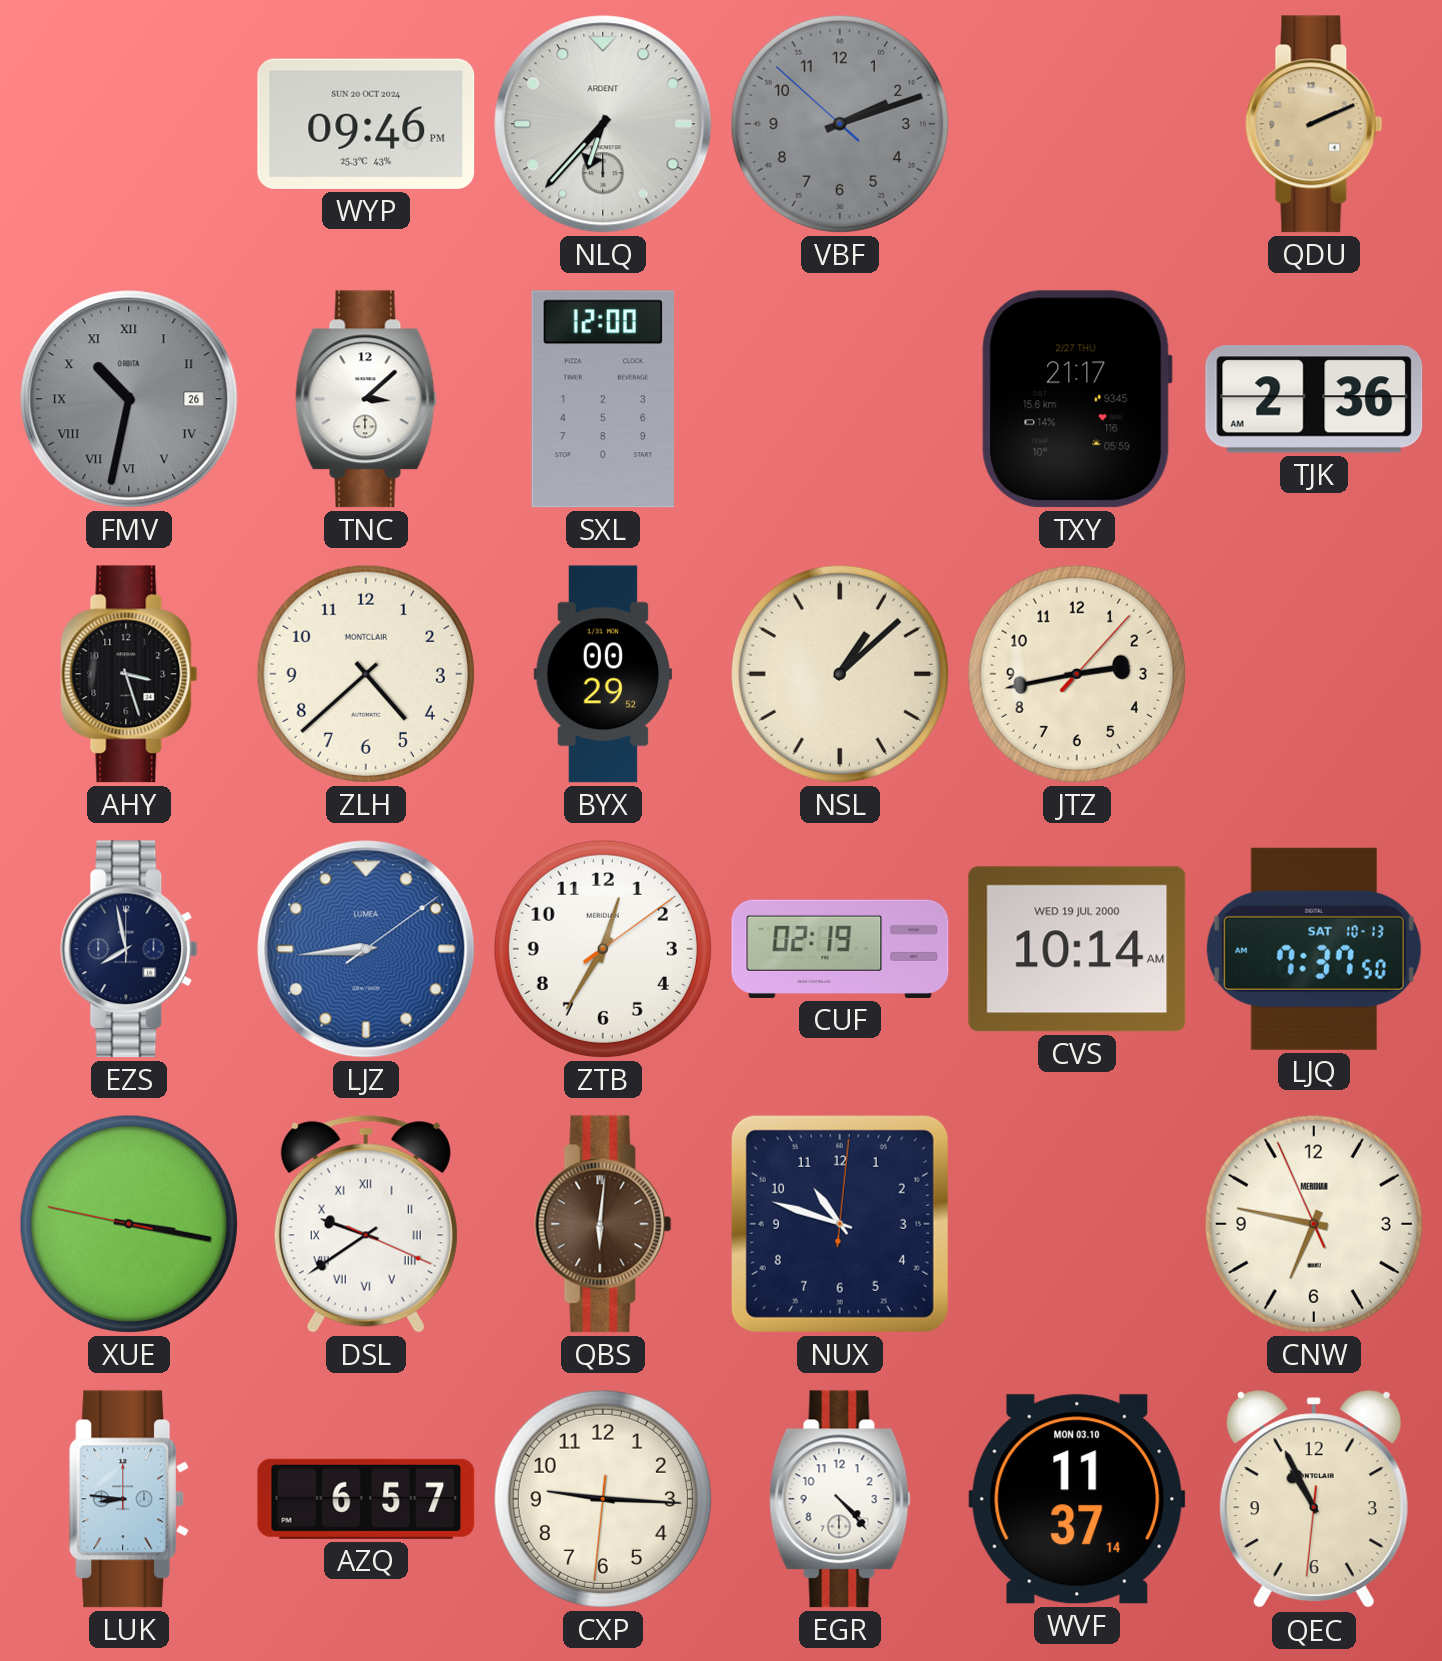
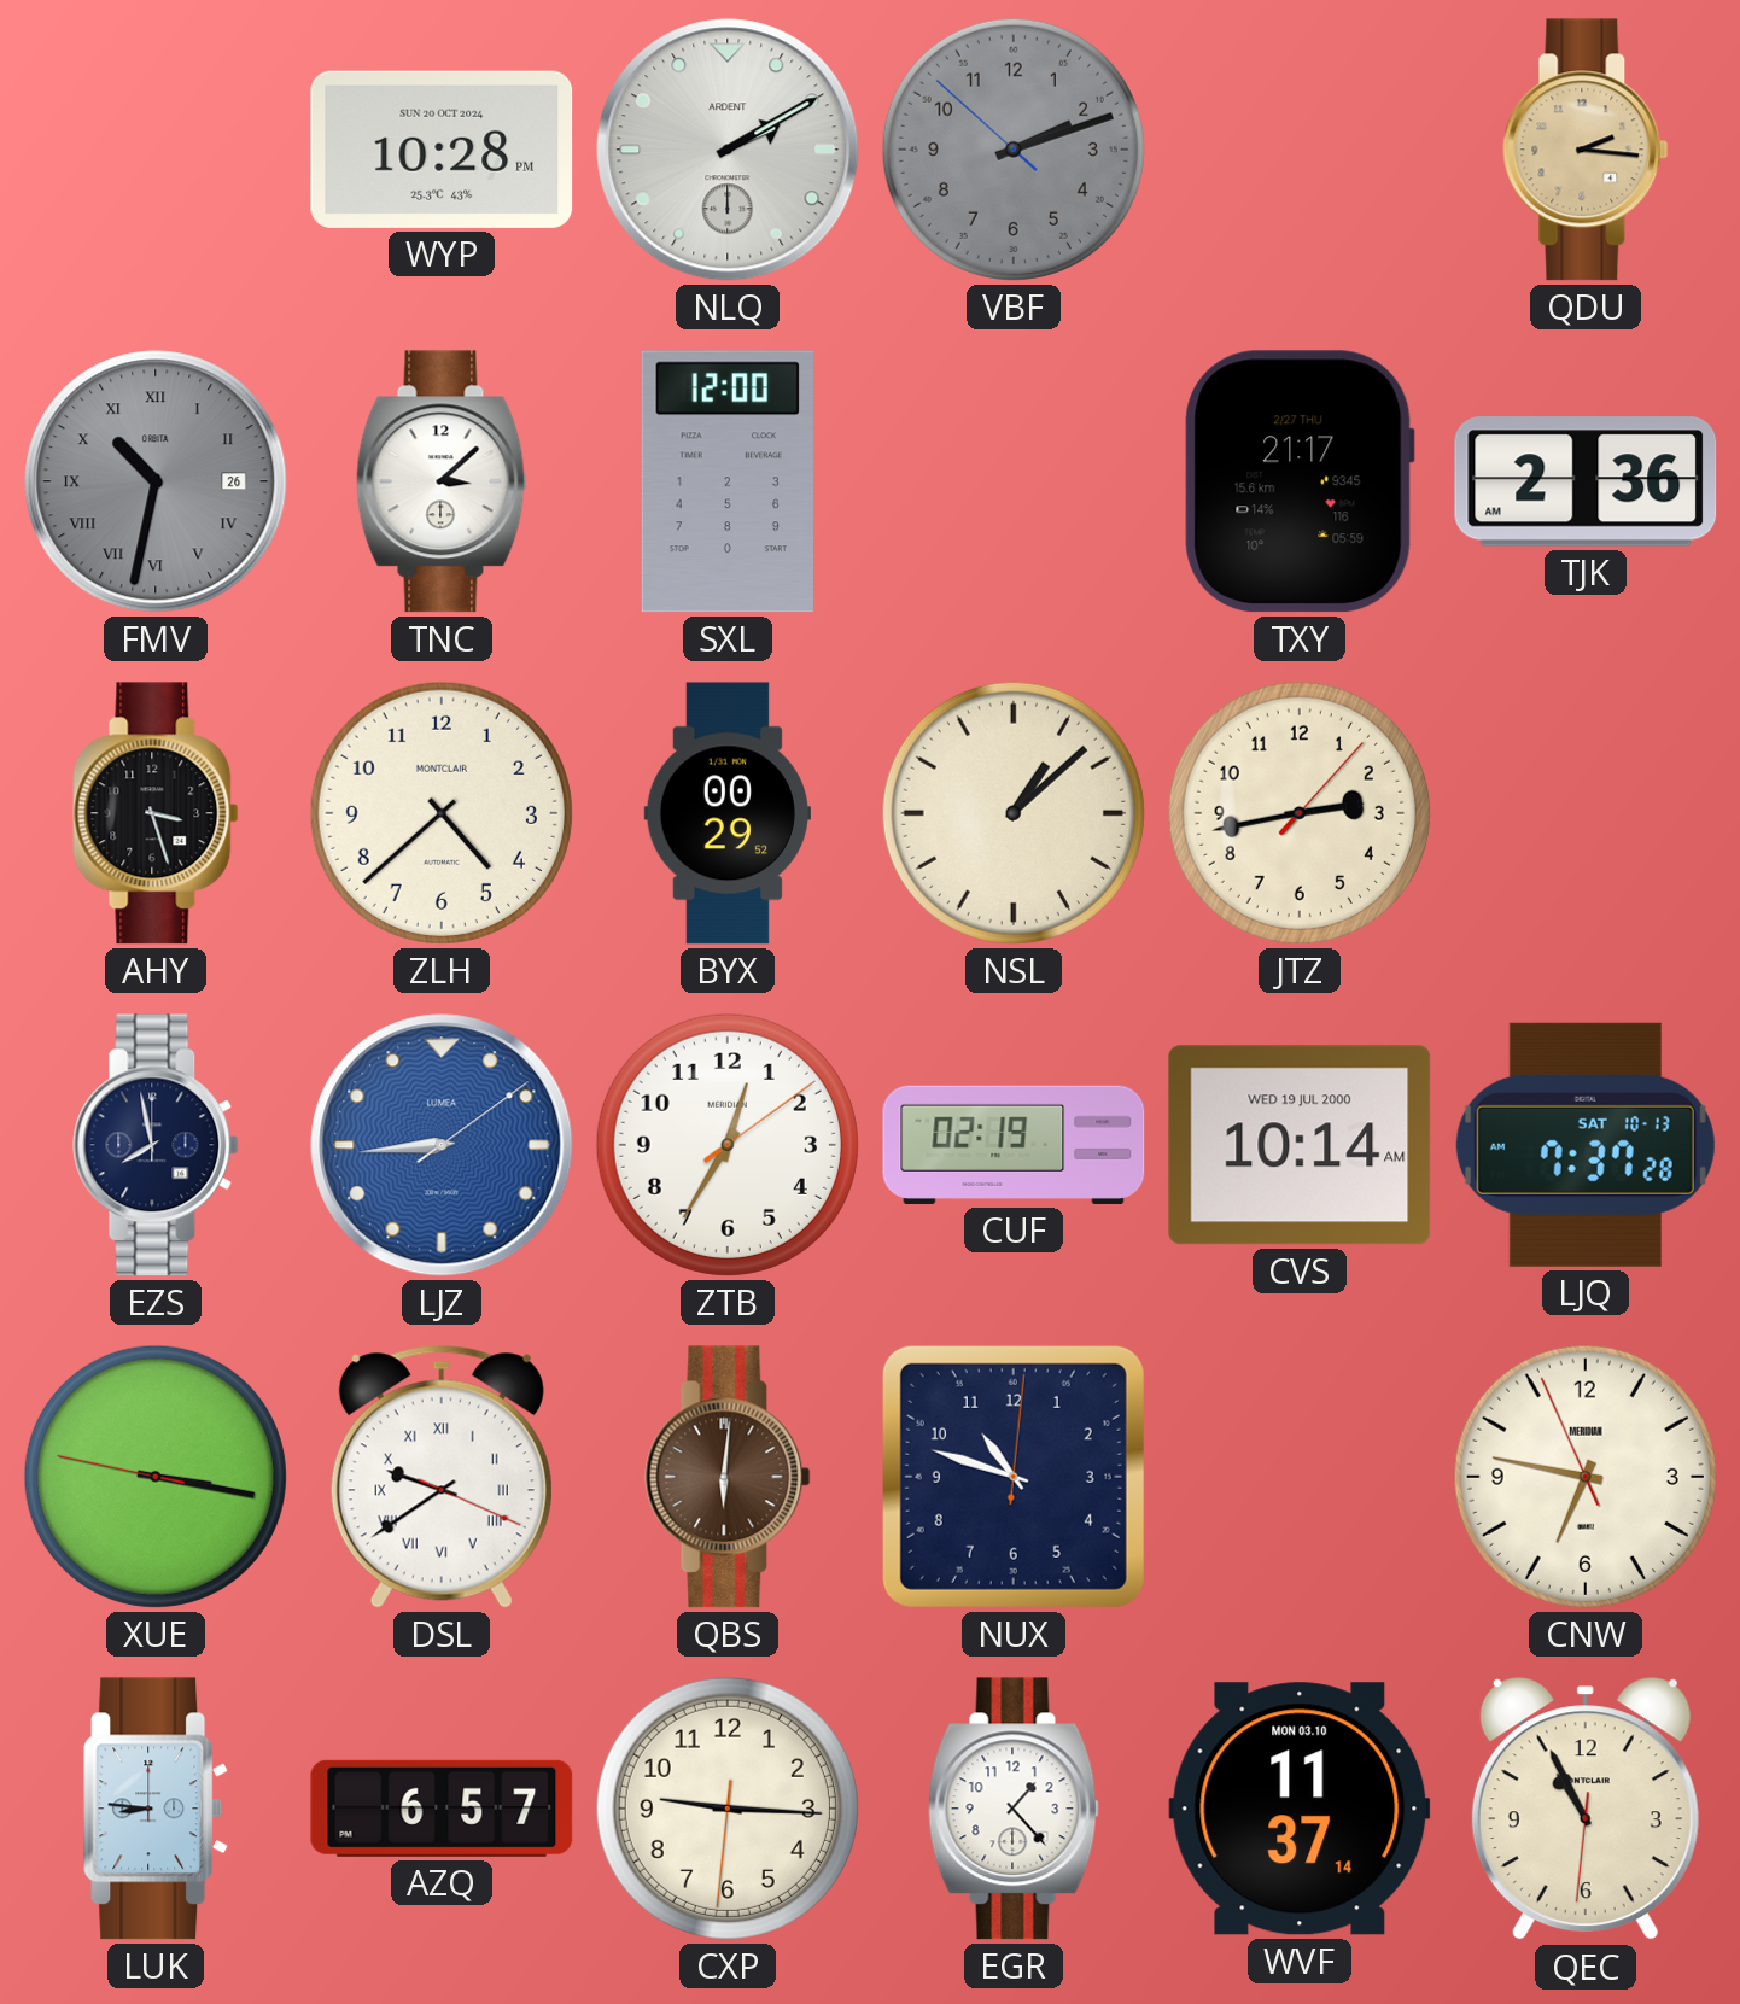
WYP: 09:46 -> 10:28 (442, 150)
NLQ: 6:37 -> 2:10 (728, 150)
QDU: 2:11 -> 2:16 (1586, 150)
LJQ: 7:37:50 -> 7:37:28 (1586, 1145)
EGR: 4:23 -> 1:23 (1014, 1809)
